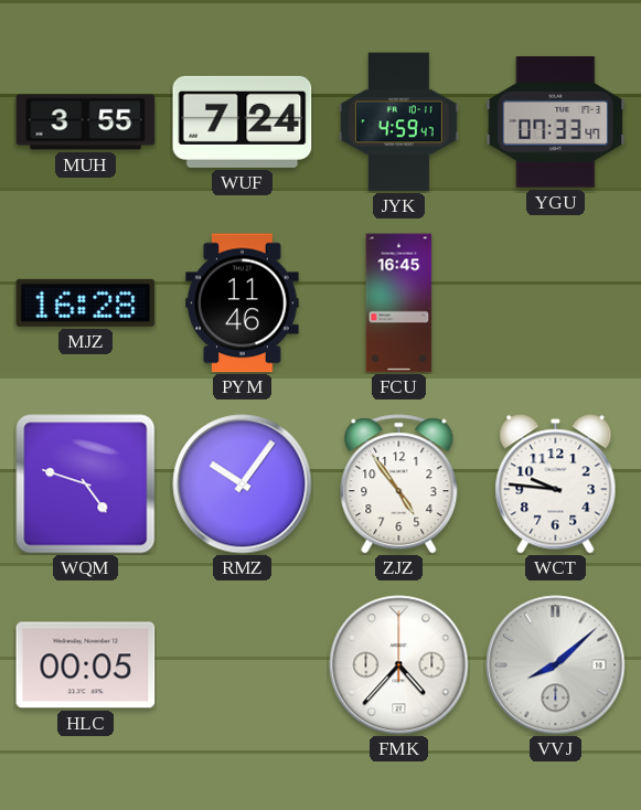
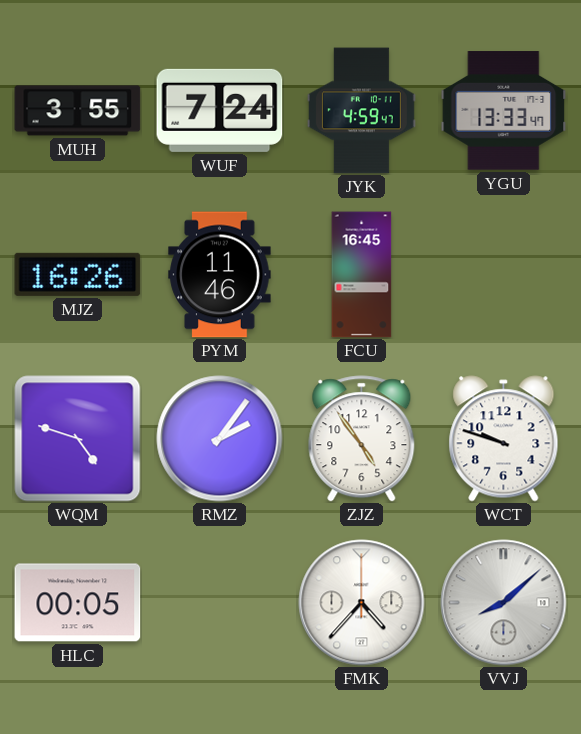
YGU: 07:33 -> 13:33 (504, 111)
MJZ: 16:28 -> 16:26 (78, 274)
RMZ: 10:06 -> 2:06 (220, 439)
WCT: 9:46 -> 9:48 (504, 439)
